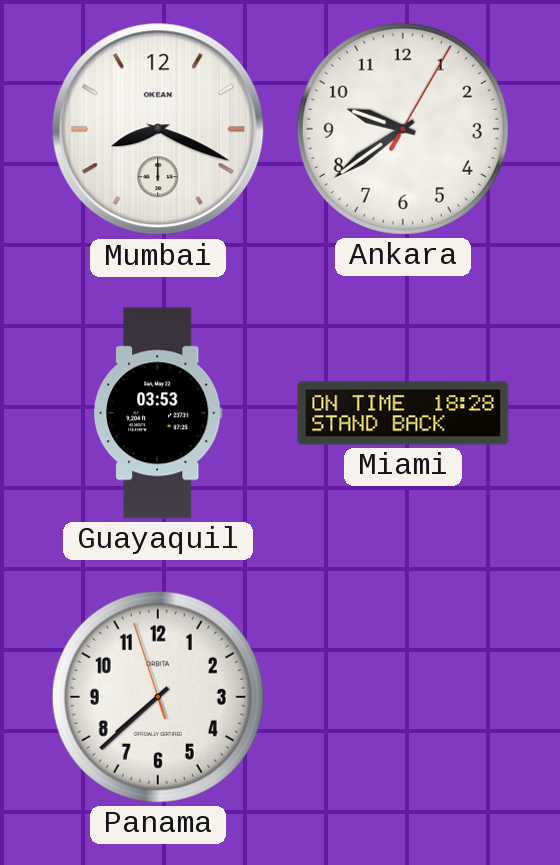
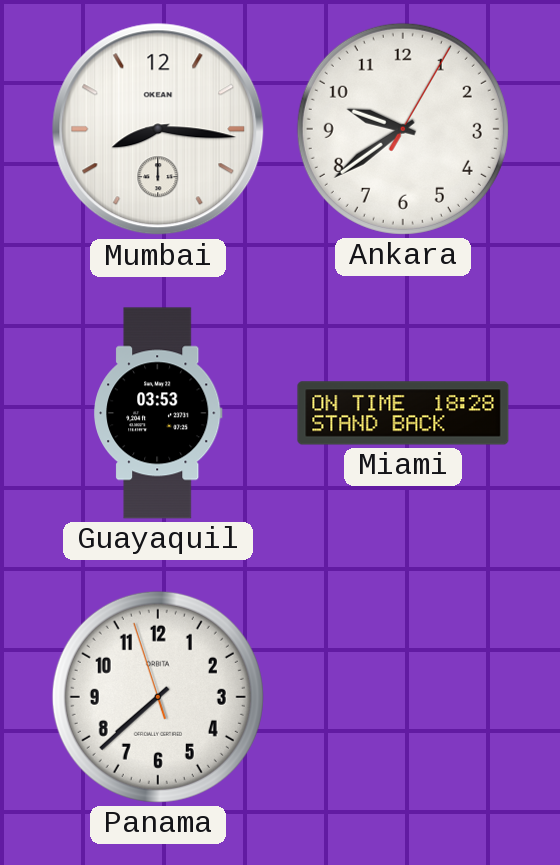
Mumbai: 8:19 -> 8:16 (158, 129)
